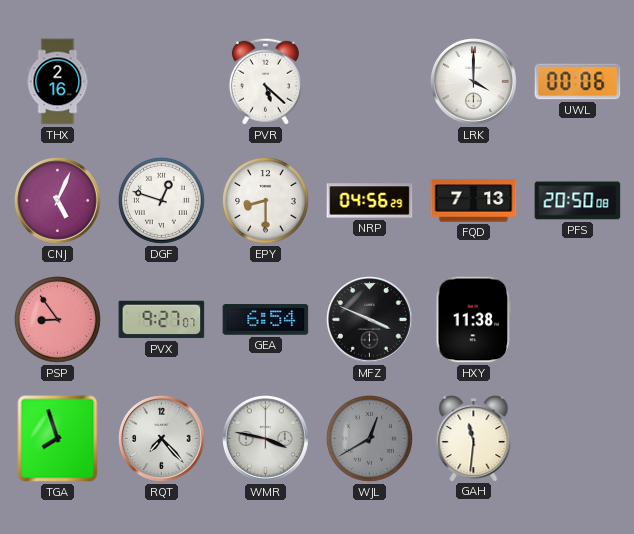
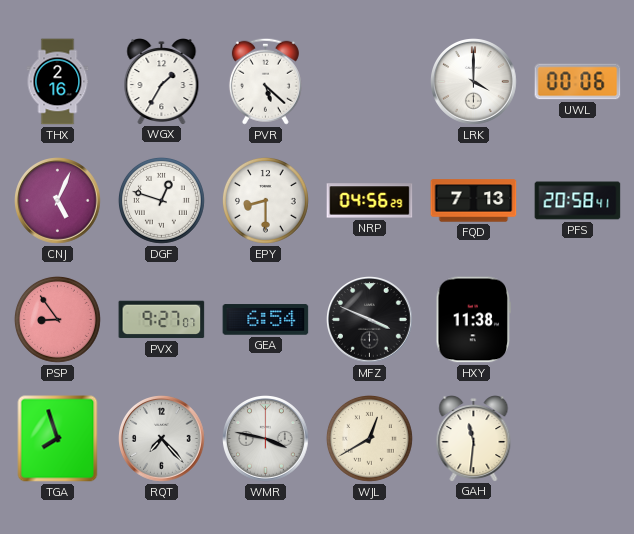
WGX: none -> 1:35 (162, 82)
PFS: 20:50 -> 20:58 (578, 201)
WJL dial: grey -> cream (369, 438)
